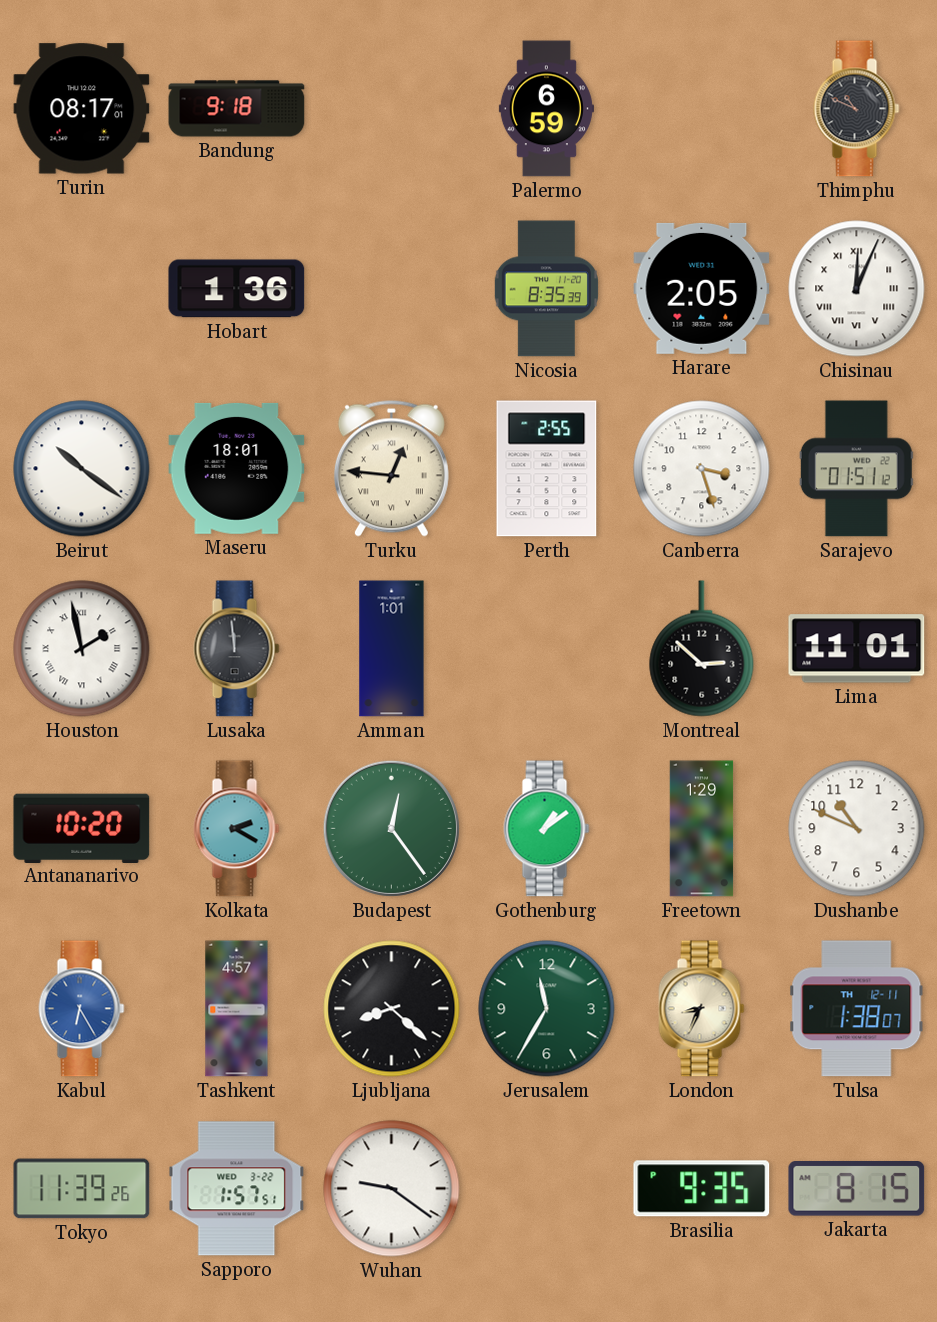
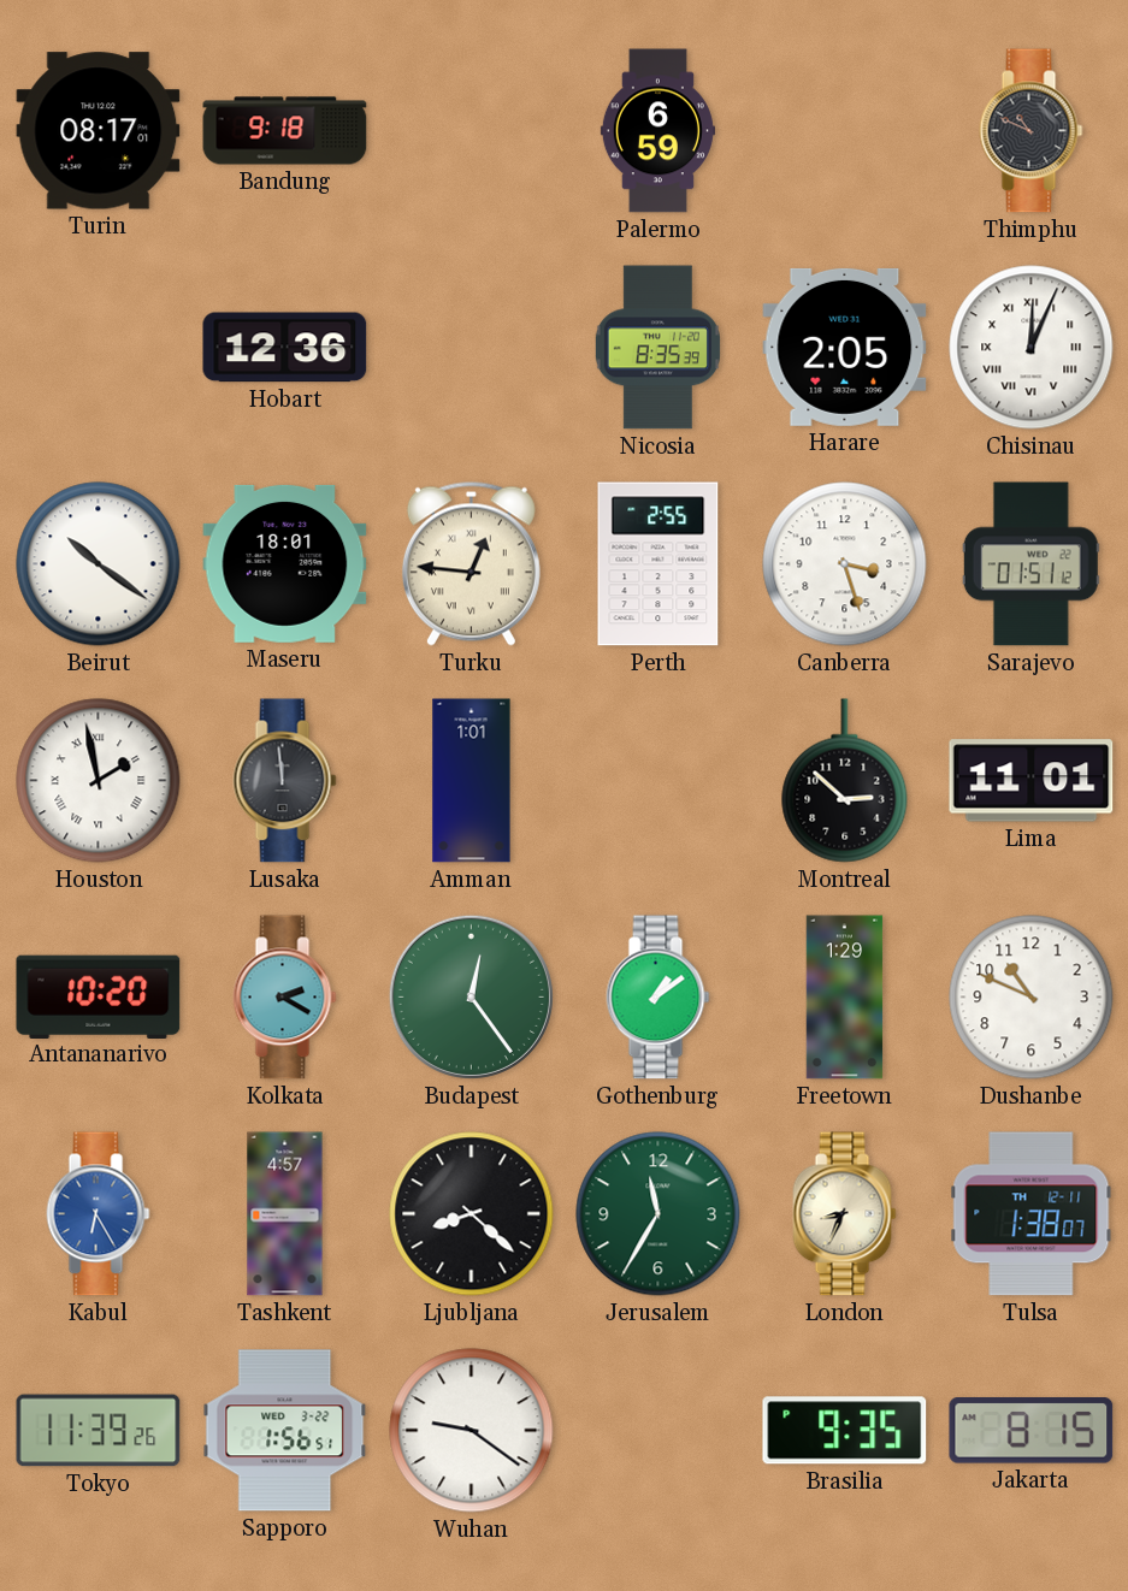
Hobart: 1:36 -> 12:36 (285, 348)
Sapporo: 1:57 -> 1:56 (285, 1431)
